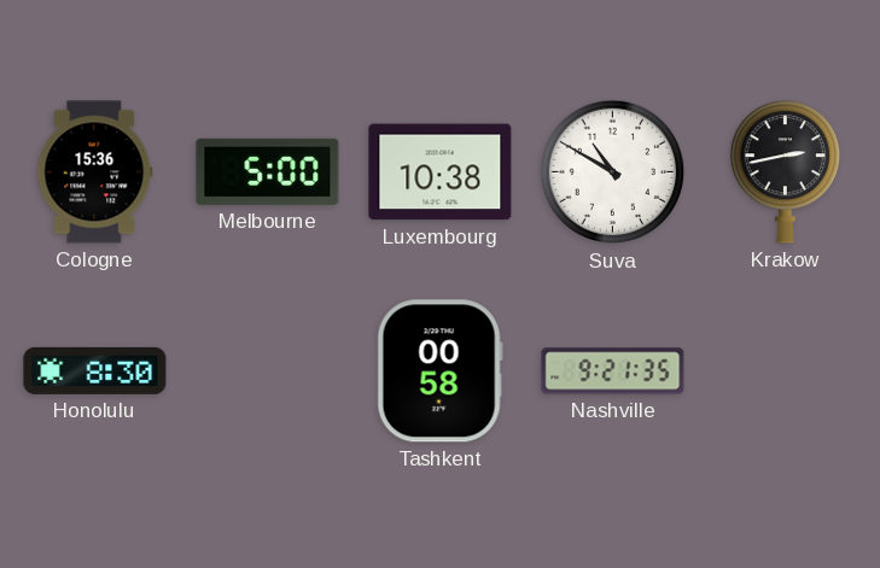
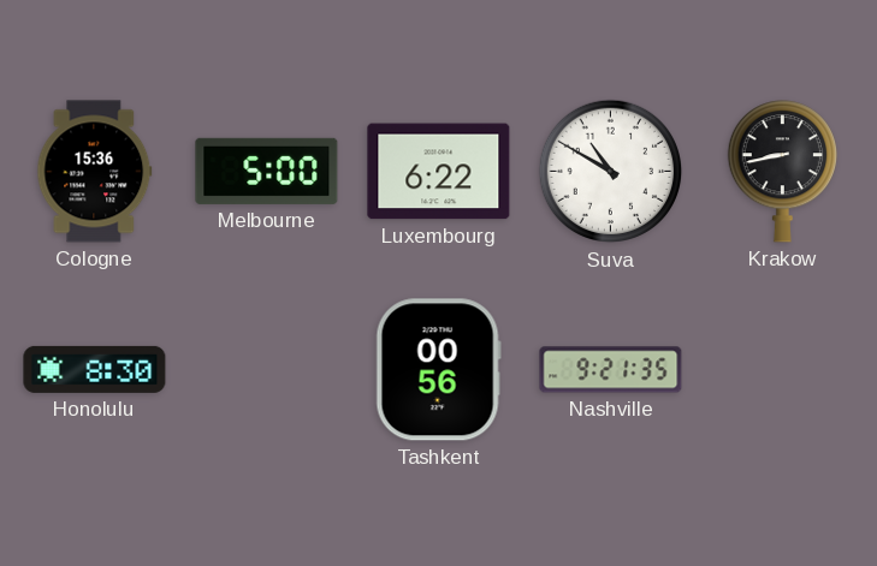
Luxembourg: 10:38 -> 6:22 (439, 172)
Krakow: 2:43 -> 8:43 (782, 172)
Tashkent: 00:58 -> 00:56 (438, 370)
